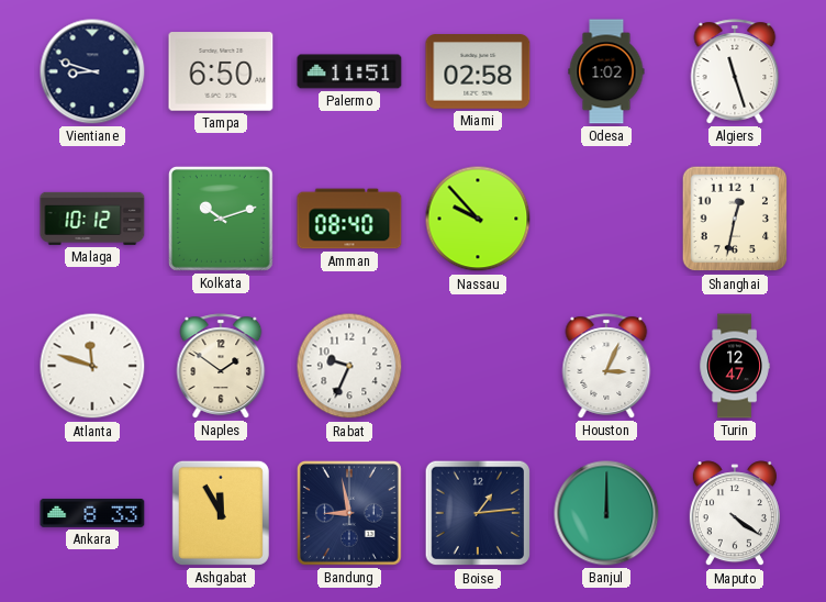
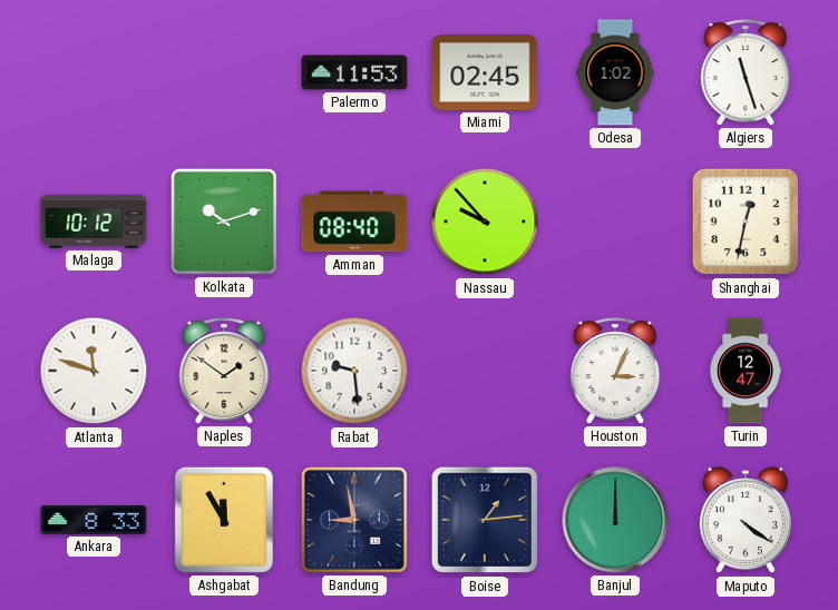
Vientiane: 8:48 -> none (92, 71)
Tampa: 6:50 -> none (221, 71)
Palermo: 11:51 -> 11:53 (354, 72)
Miami: 02:58 -> 02:45 (485, 72)
Rabat: 9:34 -> 9:29 (354, 371)
